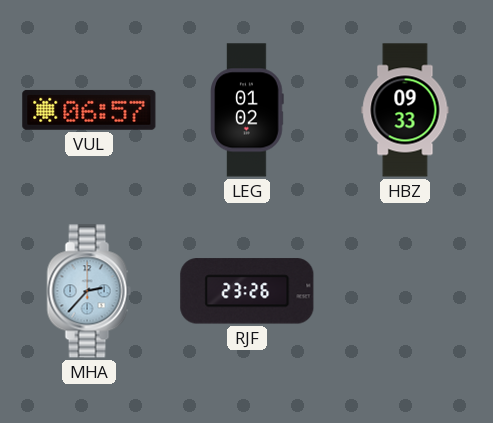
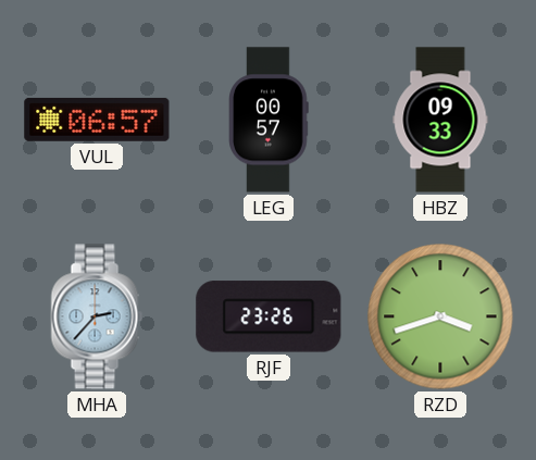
LEG: 01:02 -> 00:57 (269, 120)
RZD: none -> 3:42 (440, 316)
